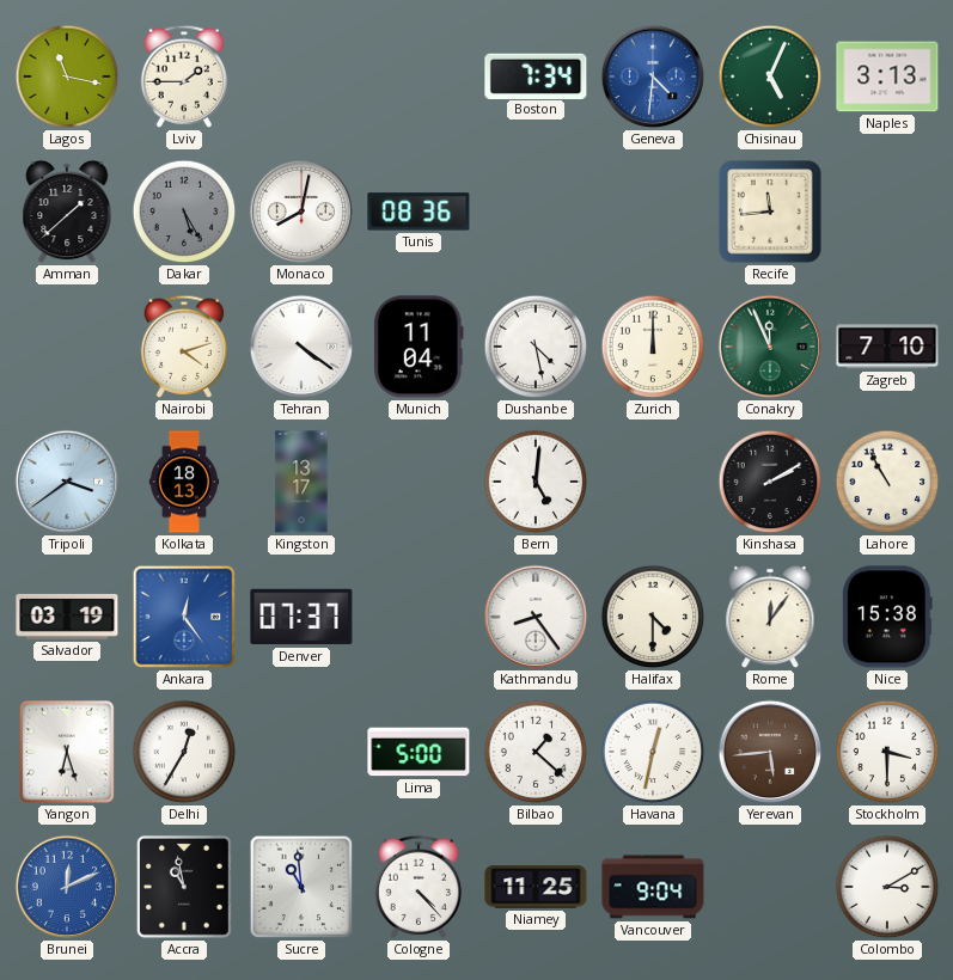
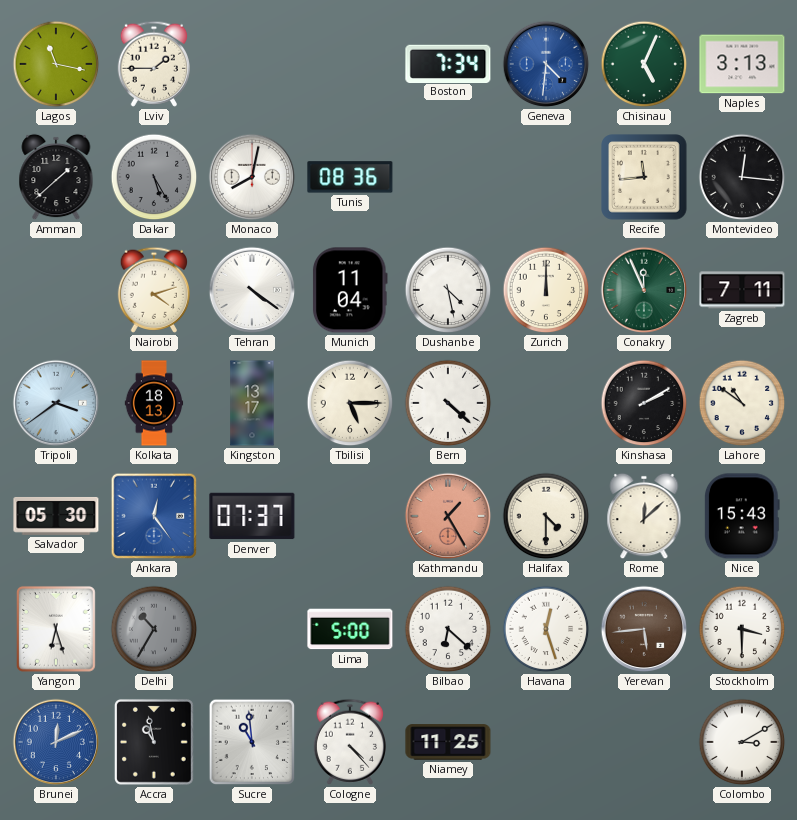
Montevideo: none -> 12:16 (742, 177)
Zagreb: 7:10 -> 7:11 (742, 290)
Tbilisi: none -> 5:15 (350, 403)
Bern: 5:01 -> 4:22 (448, 403)
Lahore: 10:55 -> 10:51 (742, 403)
Salvador: 03:19 -> 05:30 (56, 516)
Kathmandu: 8:24 -> 1:25 (448, 516)
Kathmandu dial: white -> salmon (448, 516)
Rome: 12:06 -> 12:08 (644, 516)
Nice: 15:38 -> 15:43 (742, 516)
Delhi: 12:35 -> 10:35 (154, 629)
Delhi dial: white -> grey (154, 629)
Bilbao: 1:22 -> 6:22 (448, 629)
Havana: 12:32 -> 12:27 (546, 629)
Vancouver: 9:04 -> none (653, 887)
